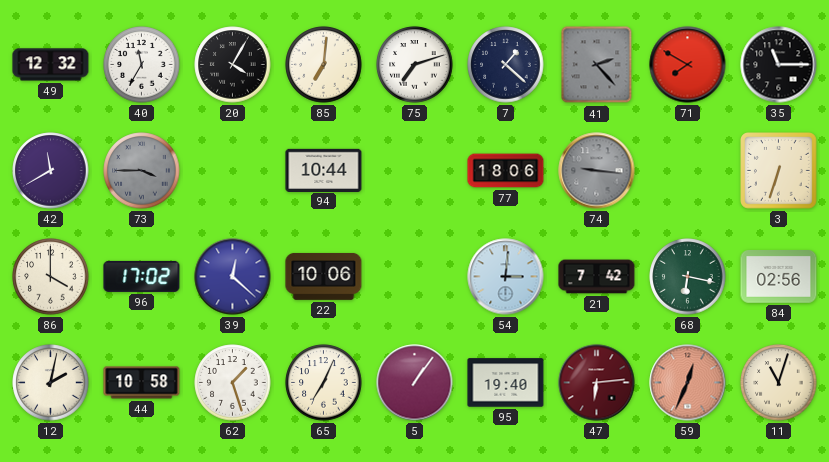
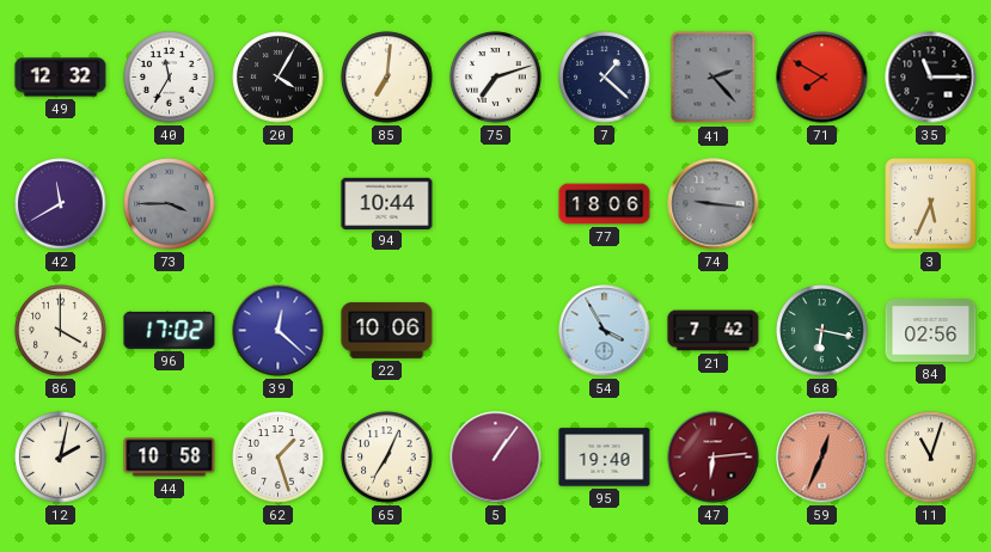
3: 6:33 -> 5:34 (931, 204)
54: 3:01 -> 3:55 (605, 331)
